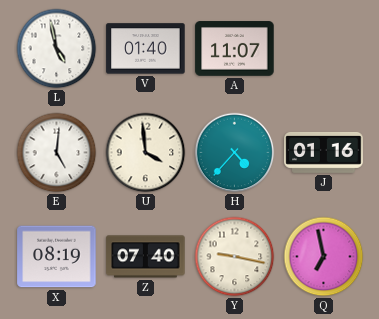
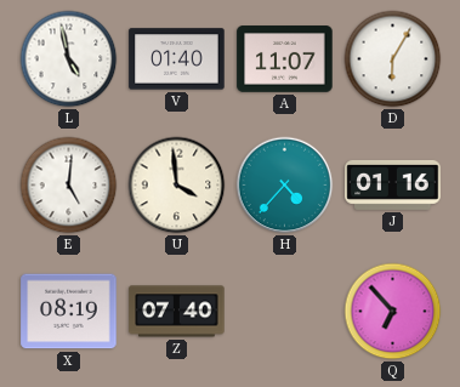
D: none -> 6:05 (393, 59)
Y: 9:17 -> none (235, 257)
Q: 6:58 -> 6:53 (393, 312)
